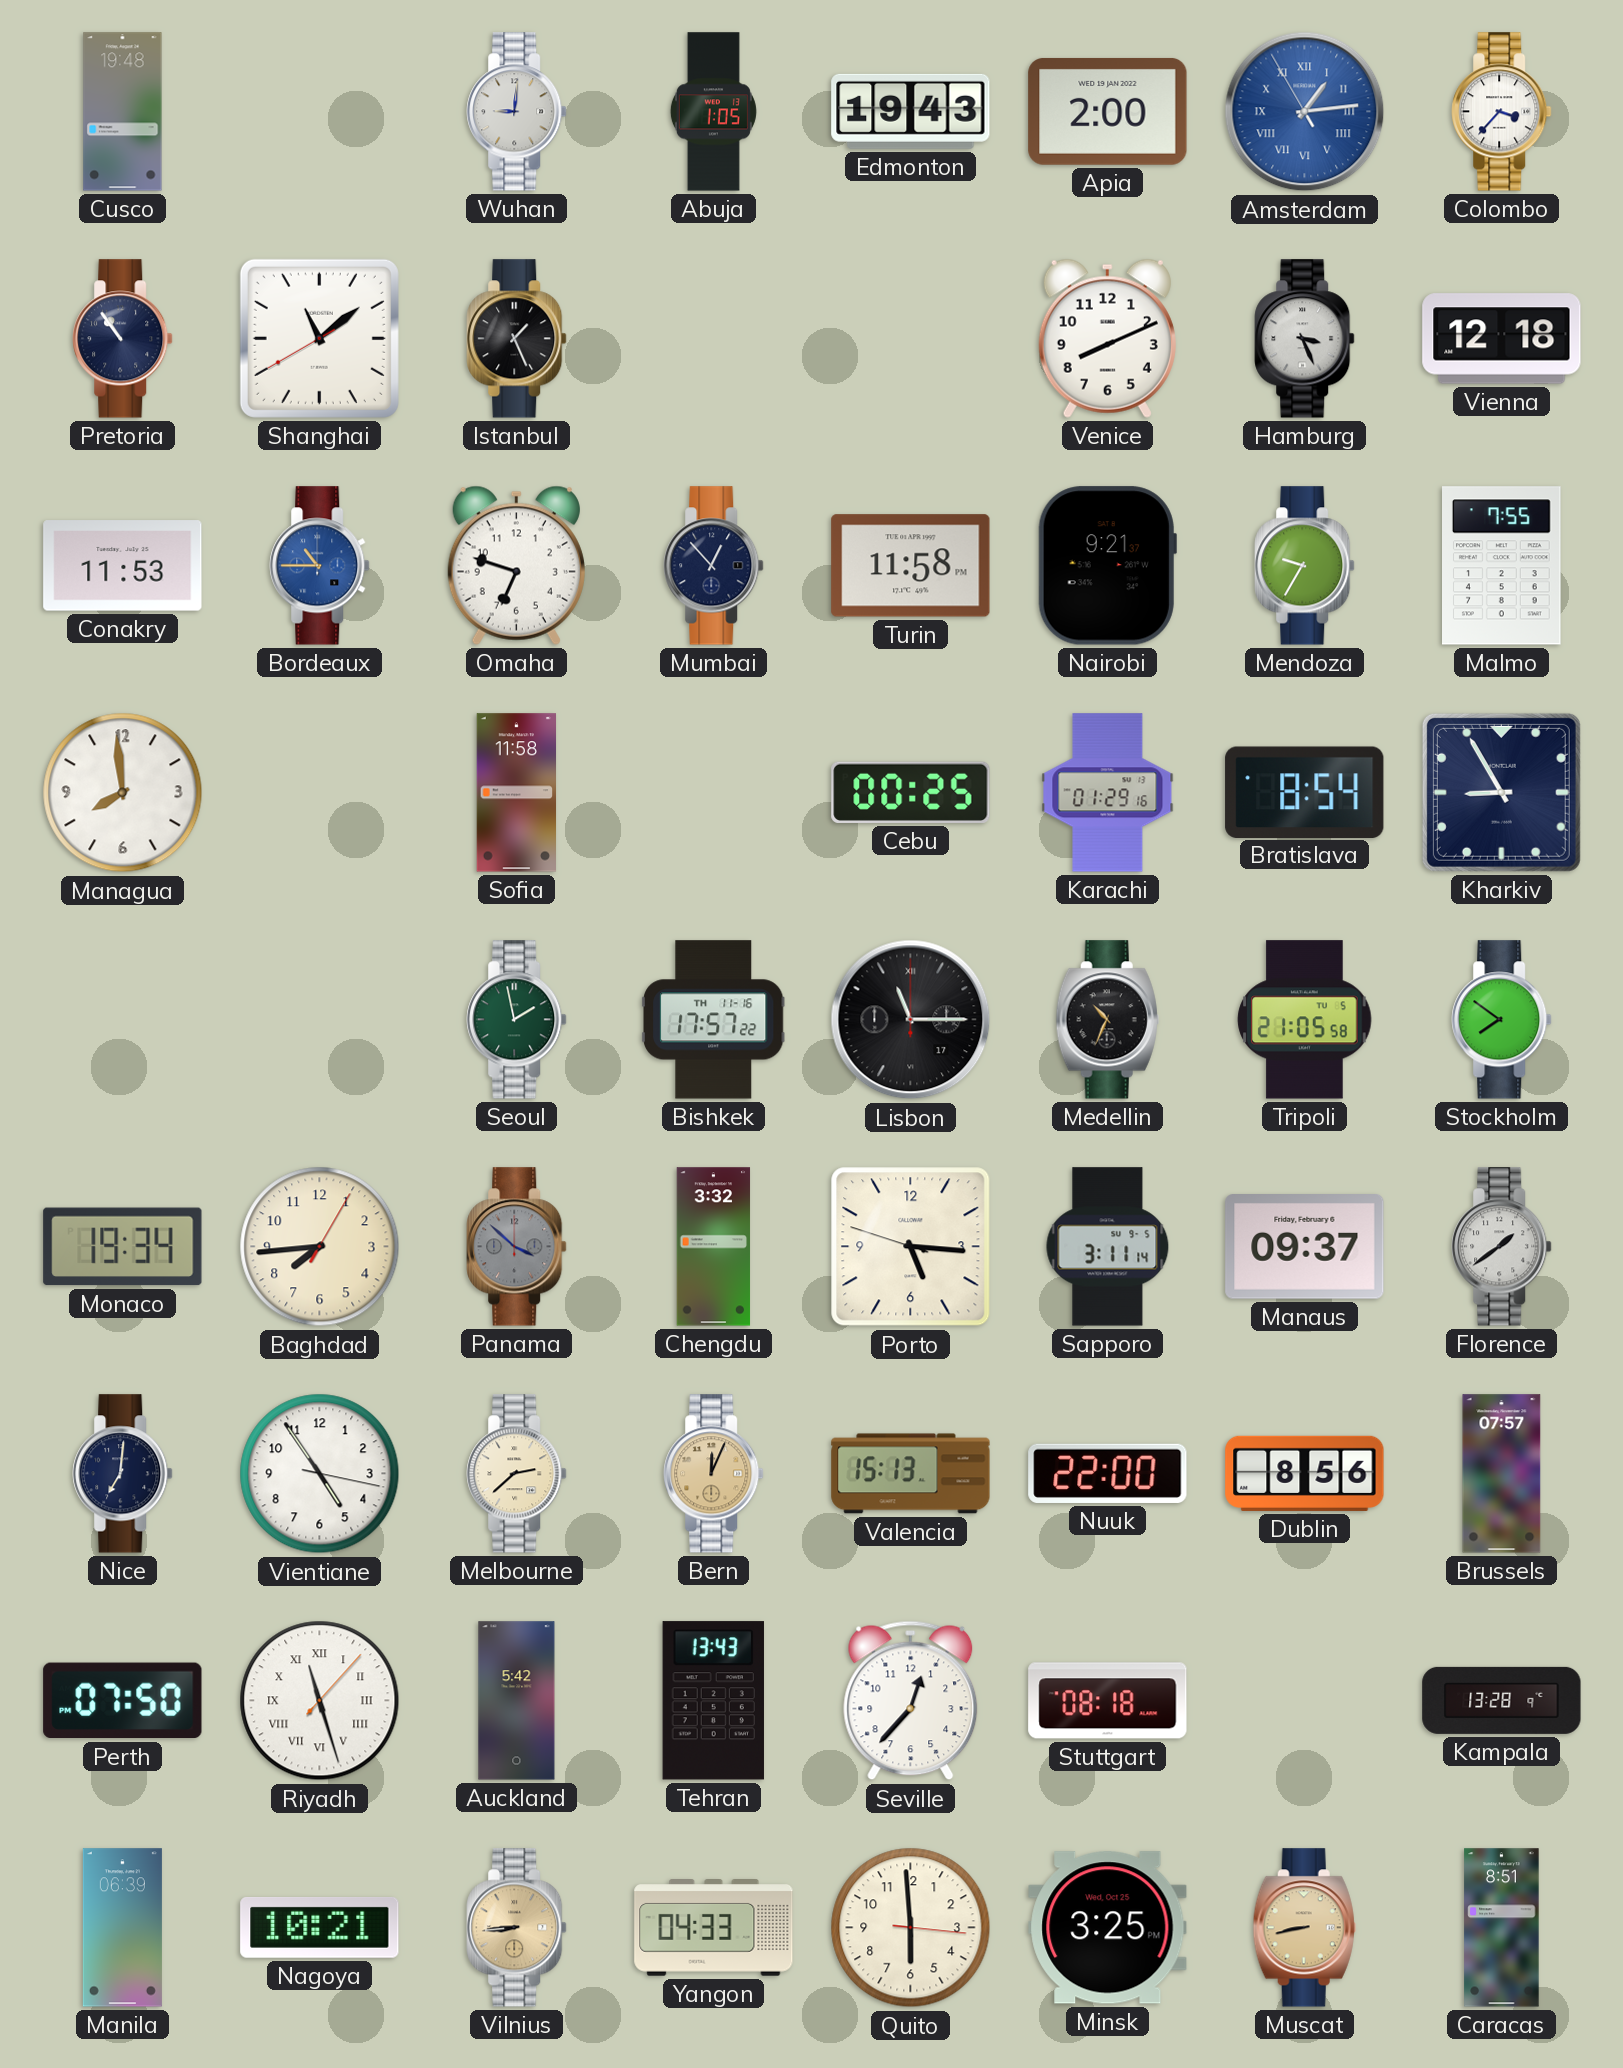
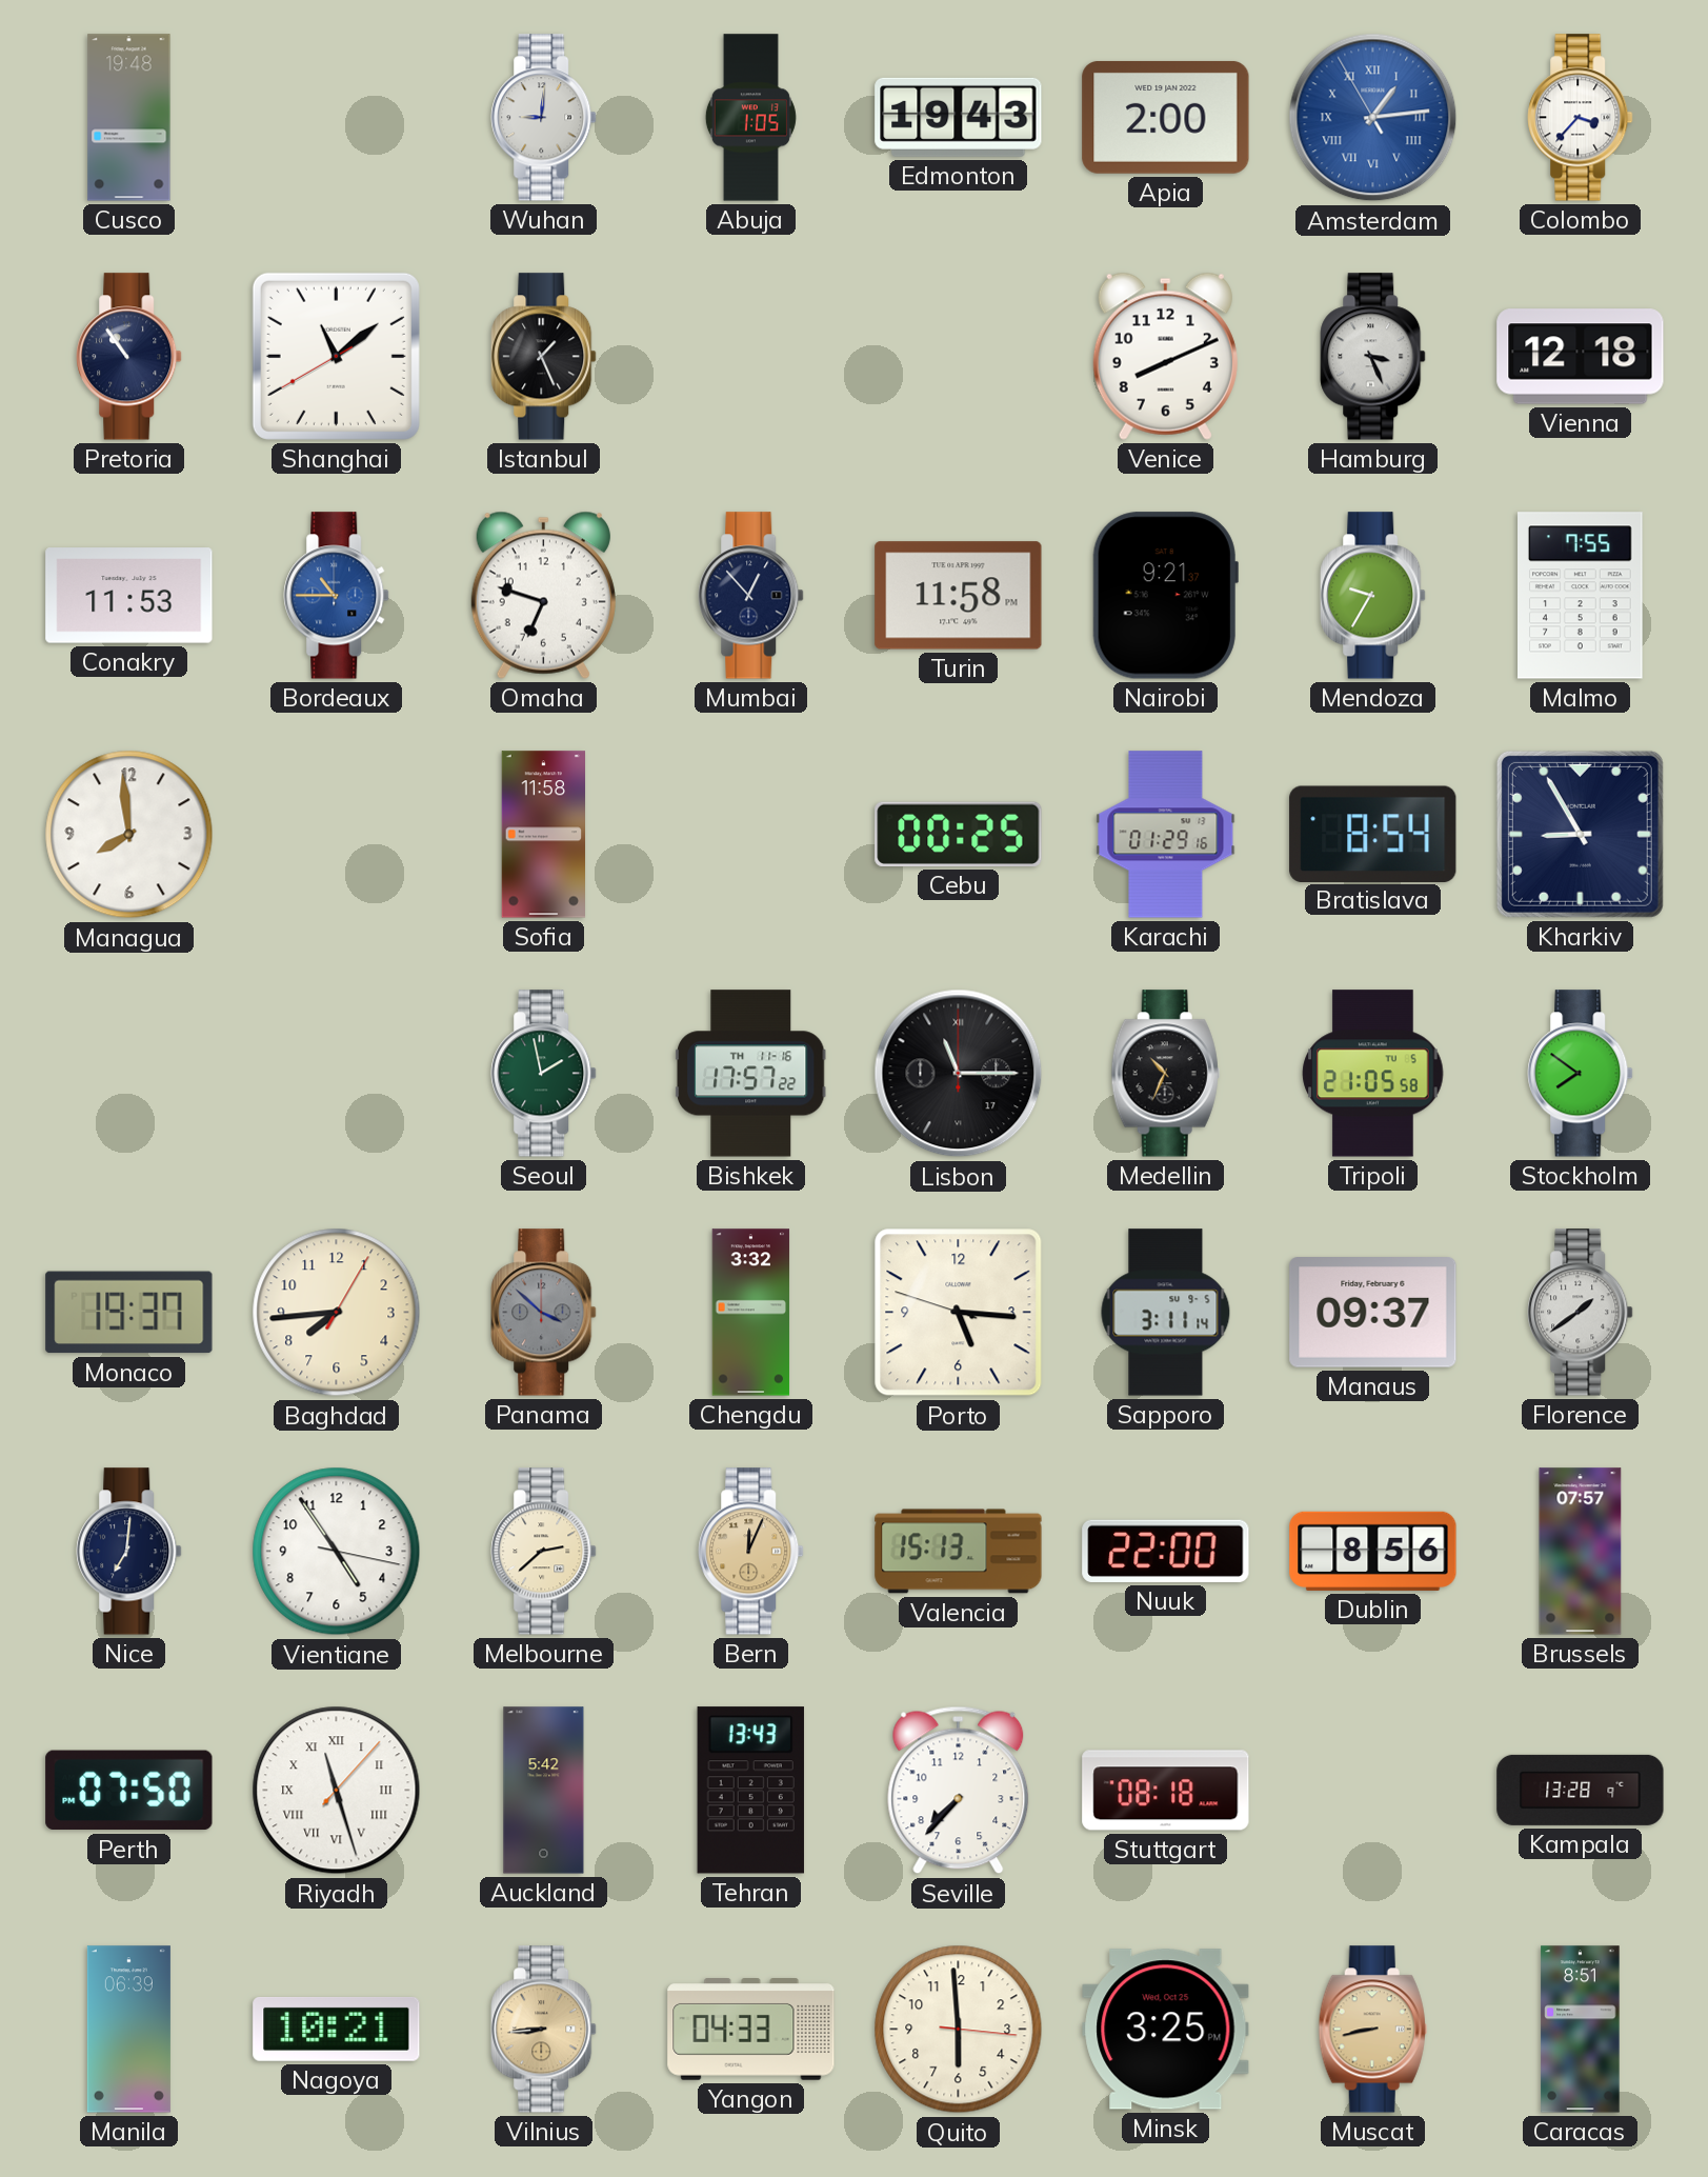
Monaco: 19:34 -> 19:37 (129, 1313)
Seville: 12:37 -> 7:37 (959, 1791)
